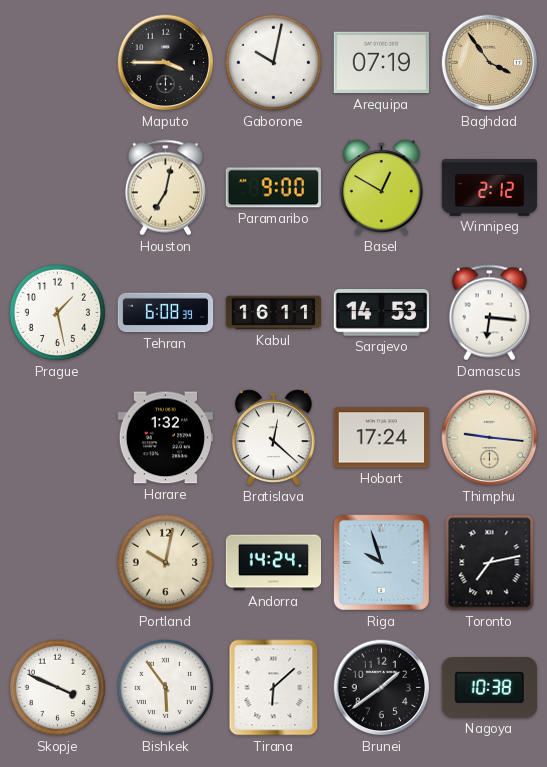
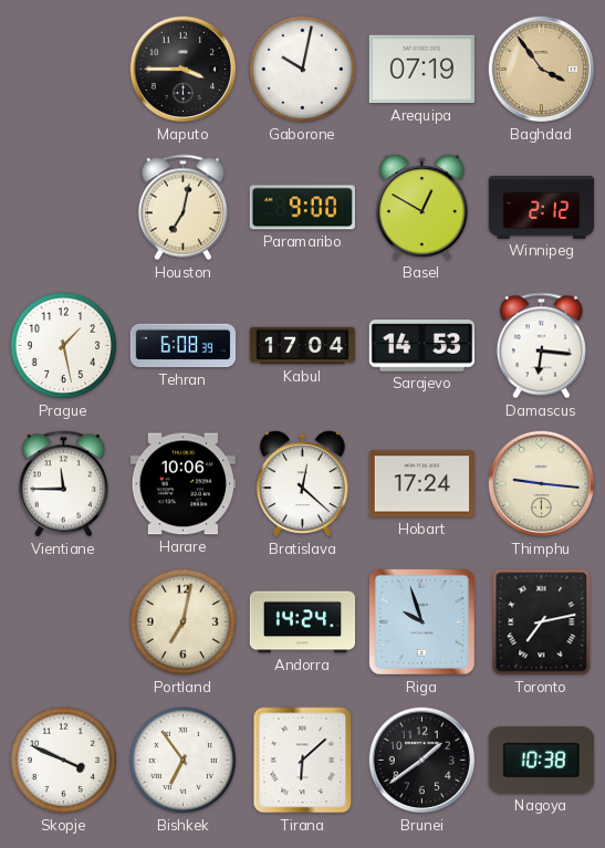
Kabul: 16:11 -> 17:04 (303, 346)
Vientiane: none -> 11:45 (63, 484)
Harare: 1:32 -> 10:06 (182, 484)
Portland: 10:02 -> 7:02 (182, 621)
Bishkek: 5:54 -> 6:54 (182, 760)
